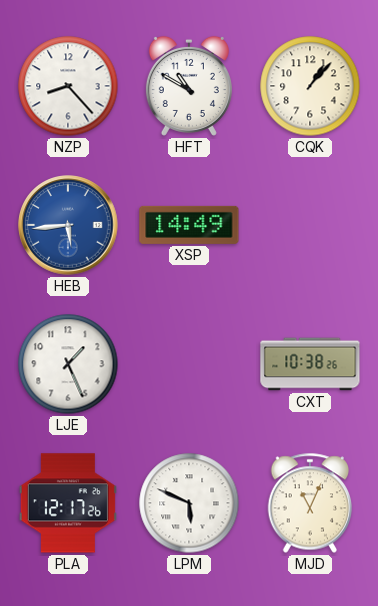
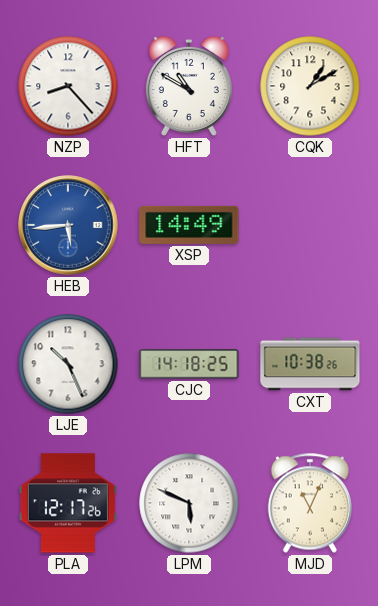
CQK: 1:07 -> 1:10 (310, 86)
LJE: 1:26 -> 10:26 (68, 364)
CJC: none -> 14:18 (189, 364)
